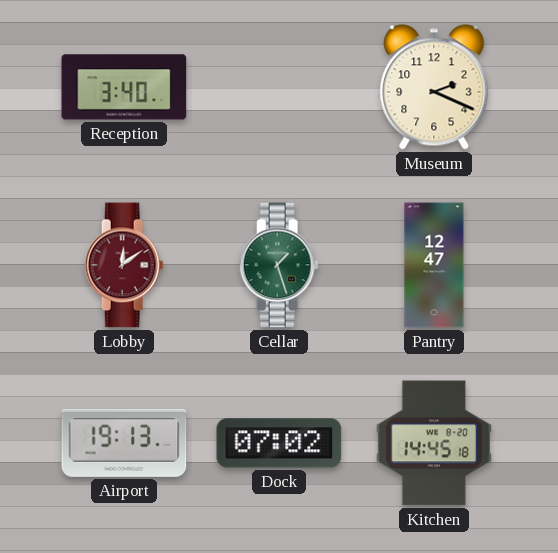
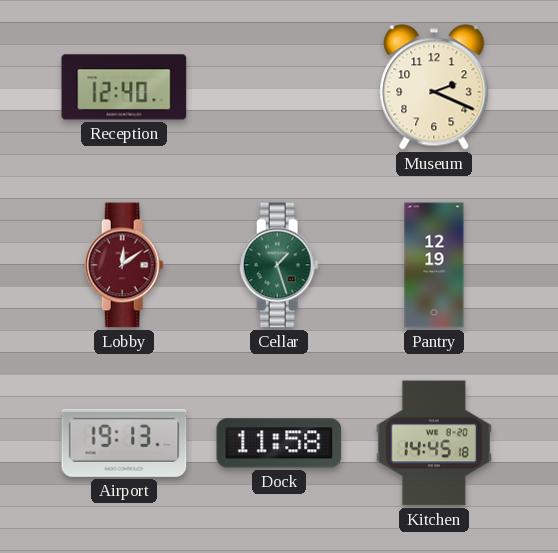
Reception: 3:40 -> 12:40 (124, 87)
Pantry: 12:47 -> 12:19 (434, 265)
Dock: 07:02 -> 11:58 (279, 443)
